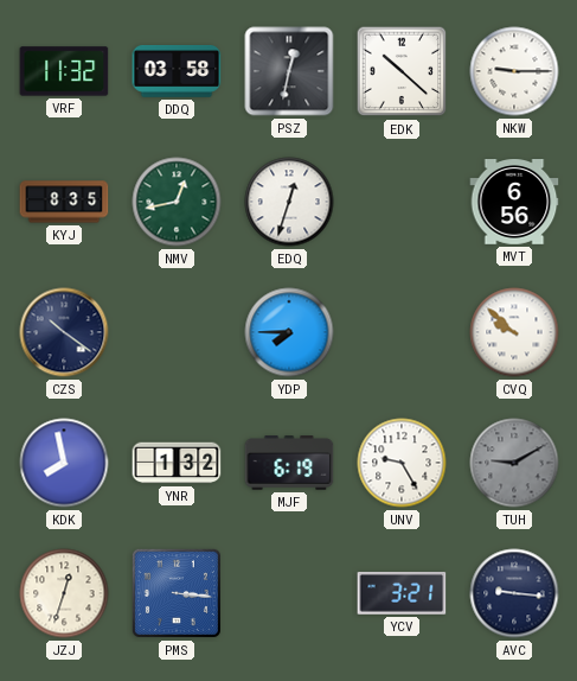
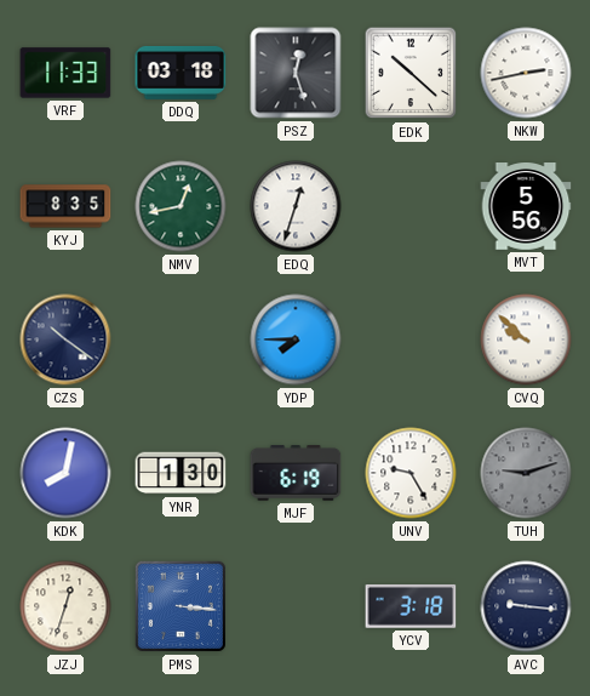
VRF: 11:32 -> 11:33 (65, 73)
DDQ: 03:58 -> 03:18 (181, 73)
PSZ: 12:32 -> 12:27 (296, 73)
NKW: 9:15 -> 2:43 (526, 73)
MVT: 6:56 -> 5:56 (526, 207)
KDK: 7:58 -> 8:02 (65, 473)
YNR: 1:32 -> 1:30 (181, 473)
TUH: 9:10 -> 9:12 (526, 473)
YCV: 3:21 -> 3:18 (411, 606)
